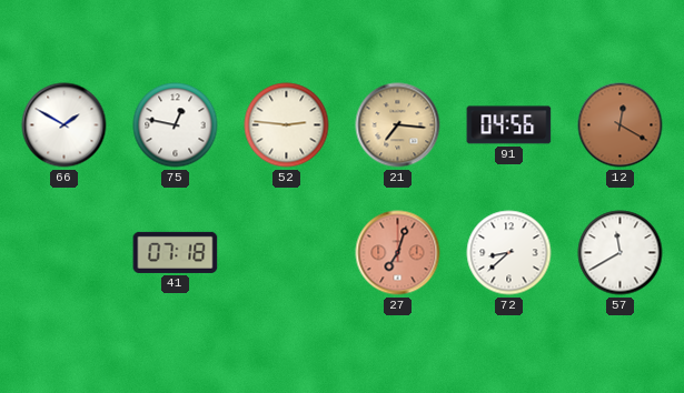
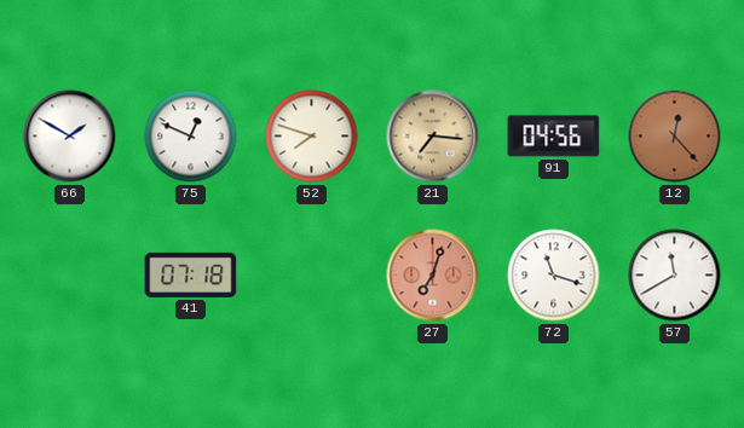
75: 12:47 -> 12:49 (191, 137)
52: 2:46 -> 7:48 (312, 137)
12: 12:20 -> 12:23 (675, 137)
72: 8:38 -> 11:18 (554, 276)
